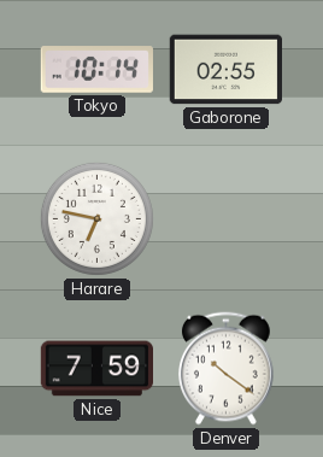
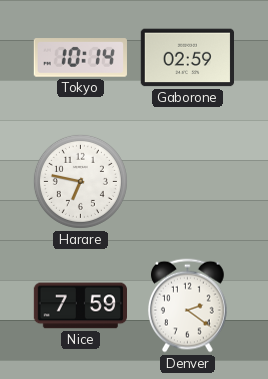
Gaborone: 02:55 -> 02:59 (187, 58)
Denver: 10:21 -> 2:21 (188, 306)
